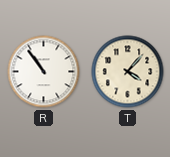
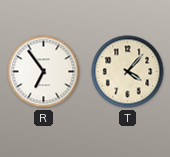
R: 10:54 -> 6:54 (44, 72)
